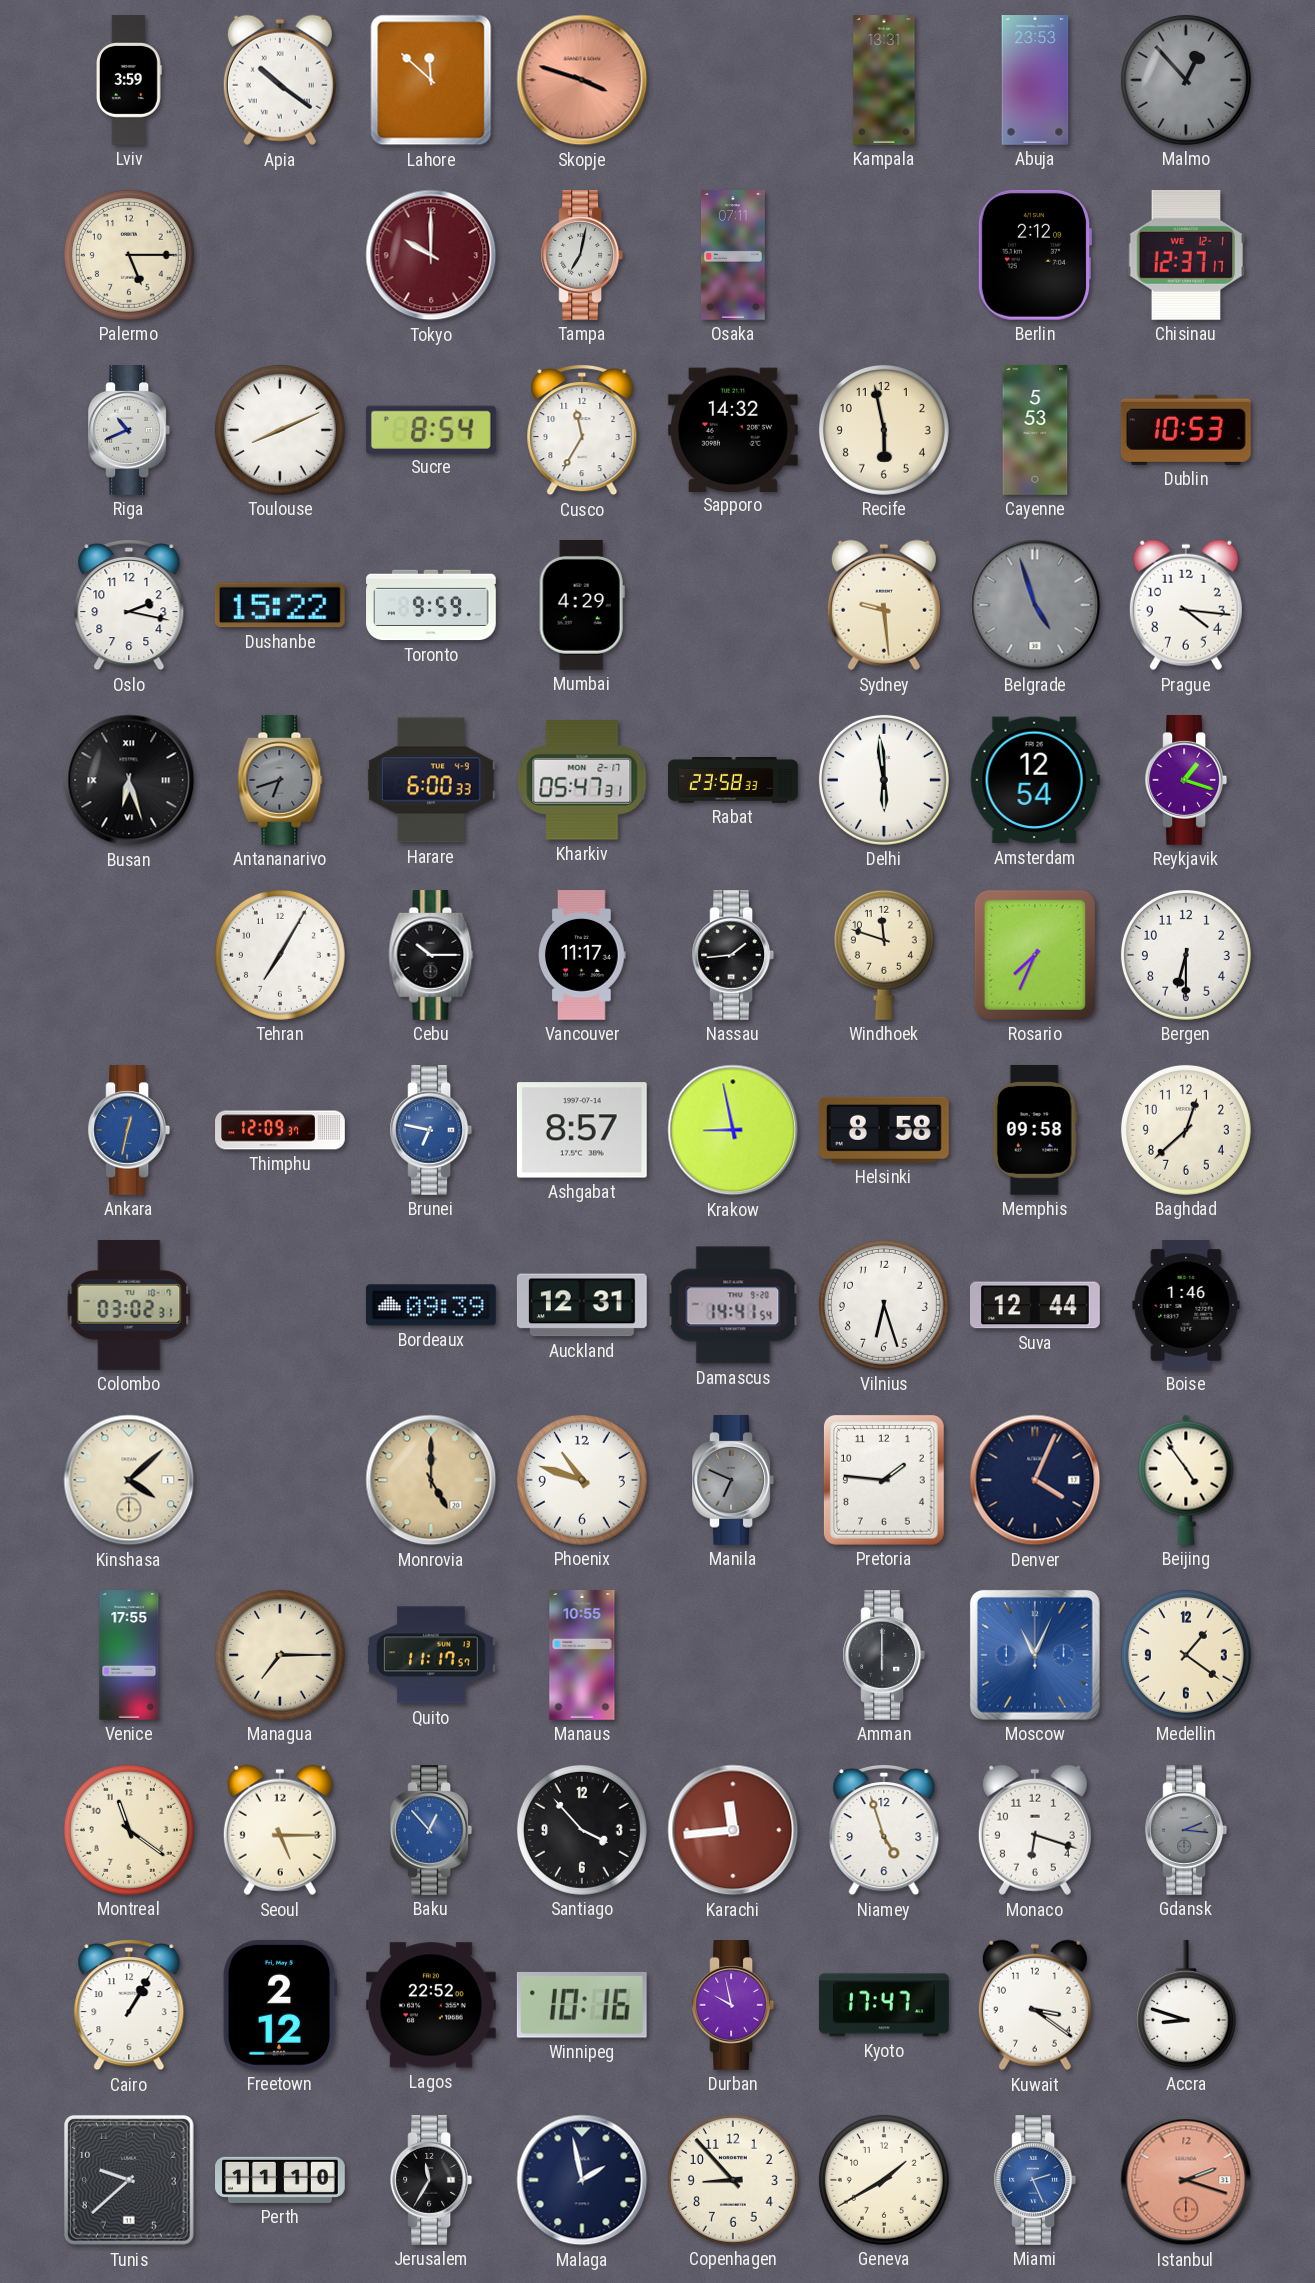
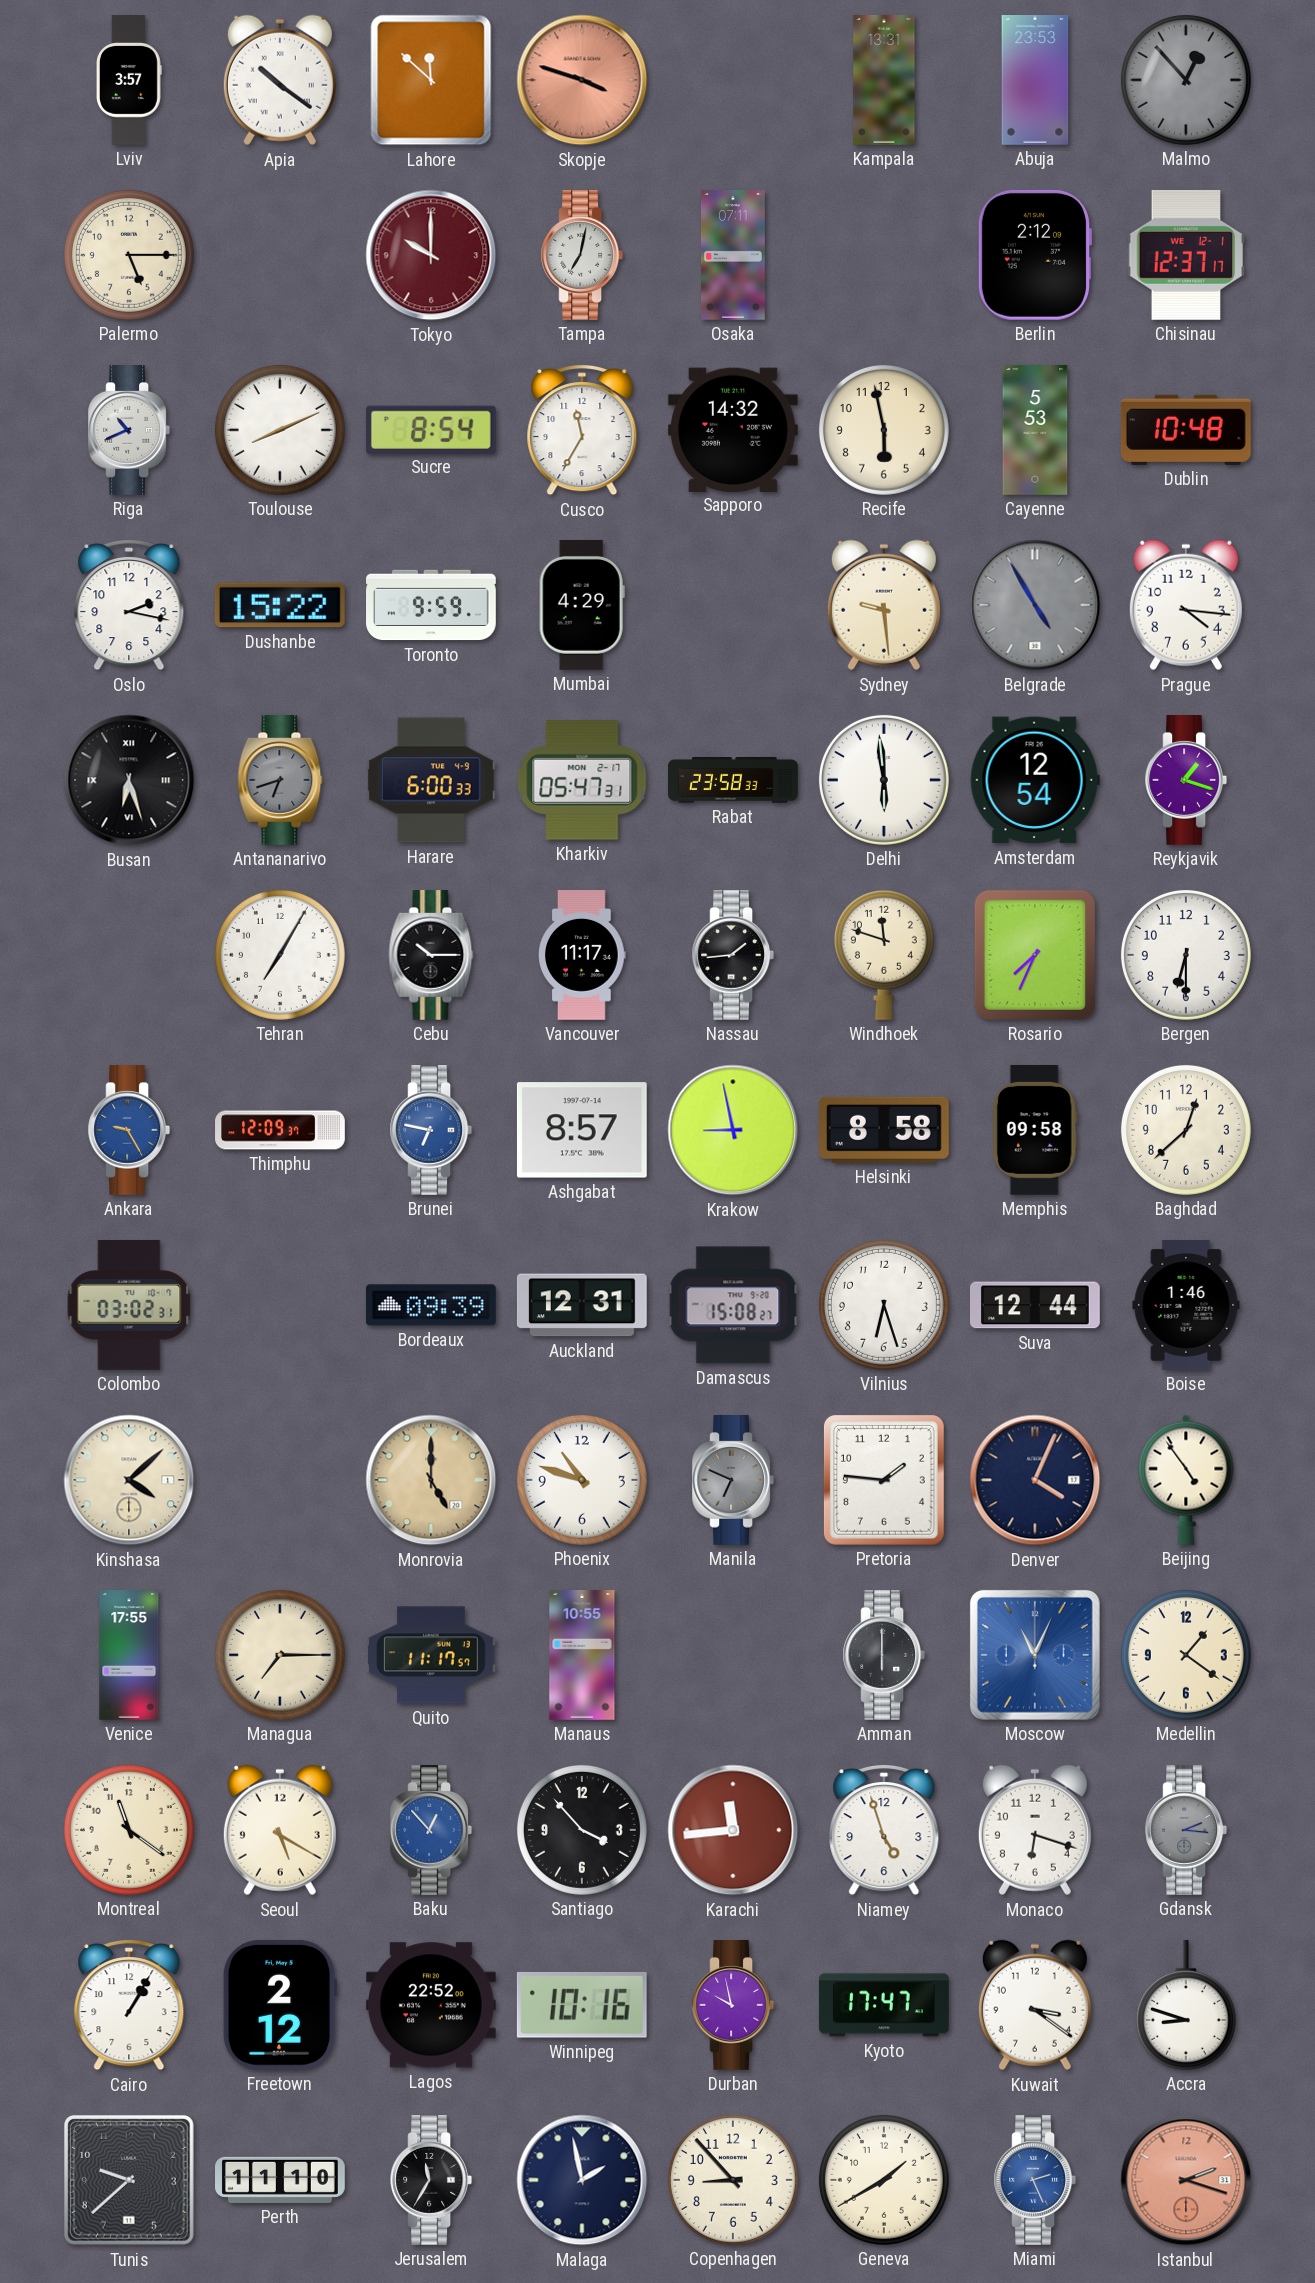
Lviv: 3:59 -> 3:57 (130, 80)
Dublin: 10:53 -> 10:48 (1186, 430)
Belgrade: 4:57 -> 4:55 (1035, 605)
Ankara: 12:32 -> 9:25 (129, 1131)
Damascus: 14:41 -> 15:08 (733, 1305)
Seoul: 5:15 -> 5:20 (280, 1830)
